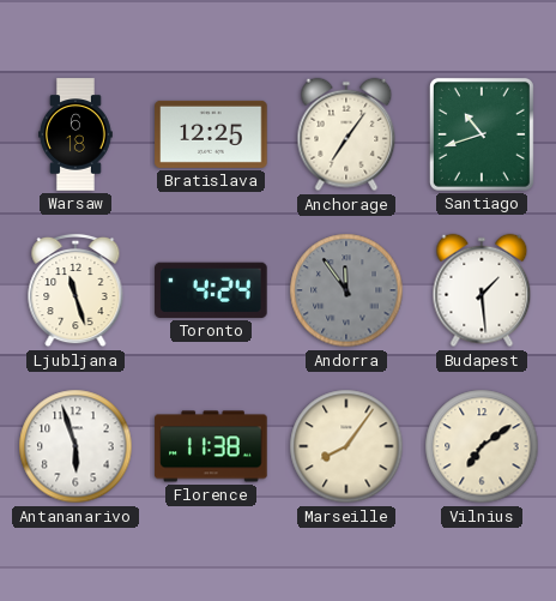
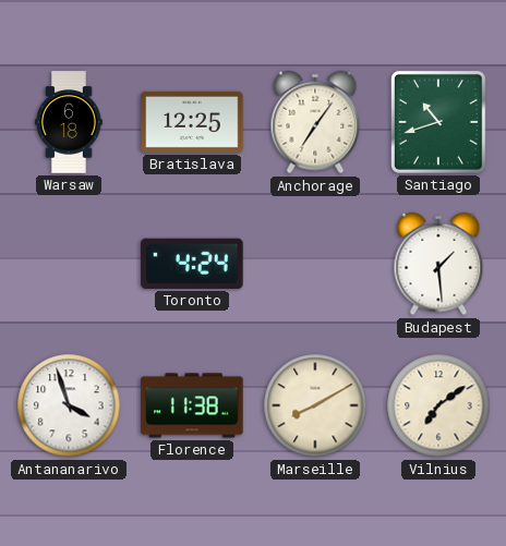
Ljubljana: 11:27 -> none (75, 290)
Andorra: 11:54 -> none (346, 290)
Antananarivo: 5:57 -> 3:57 (69, 405)
Marseille: 8:06 -> 8:10 (315, 405)
